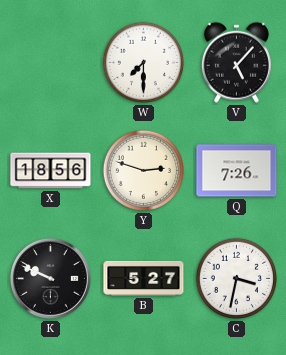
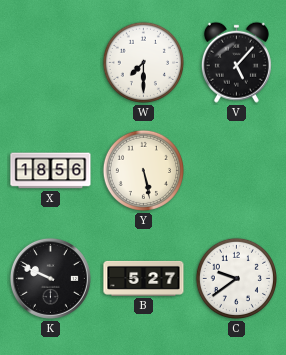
Y: 2:48 -> 5:28 (143, 170)
Q: 7:26 -> none (237, 171)
C: 3:32 -> 9:39 (236, 278)
